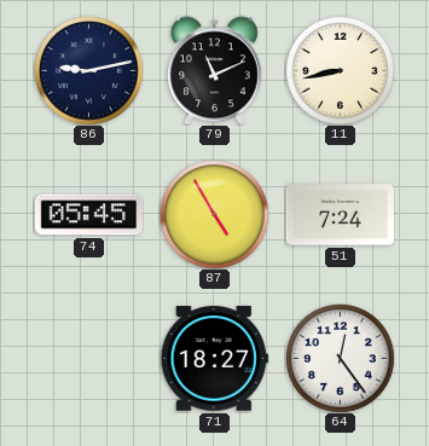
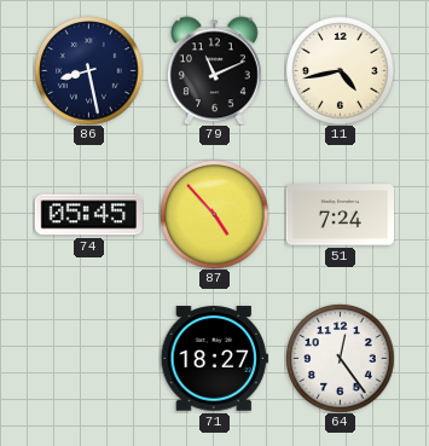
86: 9:13 -> 8:28 (88, 70)
11: 8:43 -> 4:43 (340, 70)
87: 4:55 -> 4:53 (214, 214)
